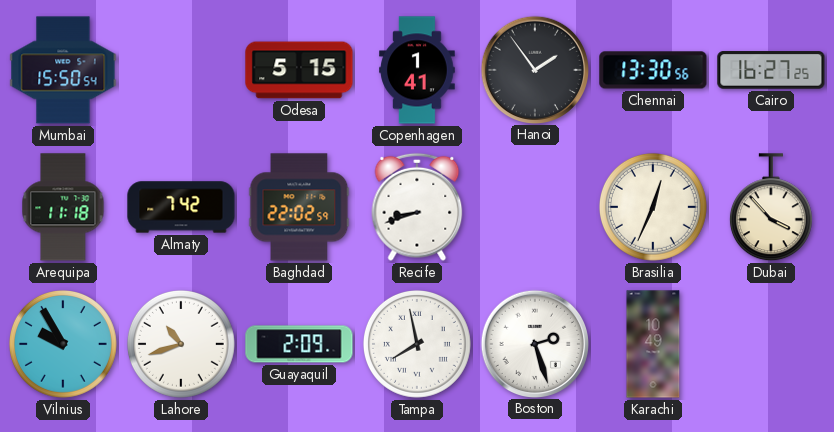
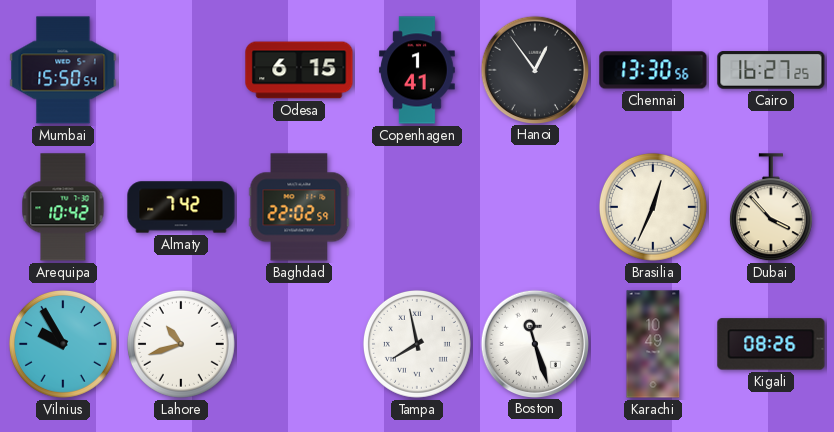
Odesa: 5:15 -> 6:15 (299, 70)
Hanoi: 1:54 -> 12:54 (534, 69)
Arequipa: 11:18 -> 10:42 (63, 207)
Recife: 8:42 -> none (417, 207)
Guayaquil: 2:09 -> none (299, 344)
Boston: 2:27 -> 11:27 (534, 343)
Kigali: none -> 08:26 (771, 344)
